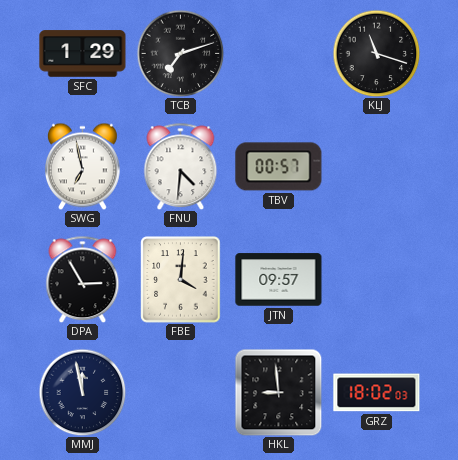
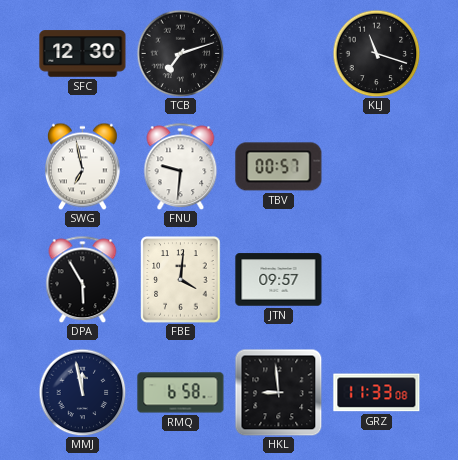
SFC: 1:29 -> 12:30 (83, 54)
FNU: 4:31 -> 9:31 (181, 166)
DPA: 2:55 -> 5:55 (83, 279)
RMQ: none -> 6:58 (181, 393)
GRZ: 18:02 -> 11:33 (377, 393)
